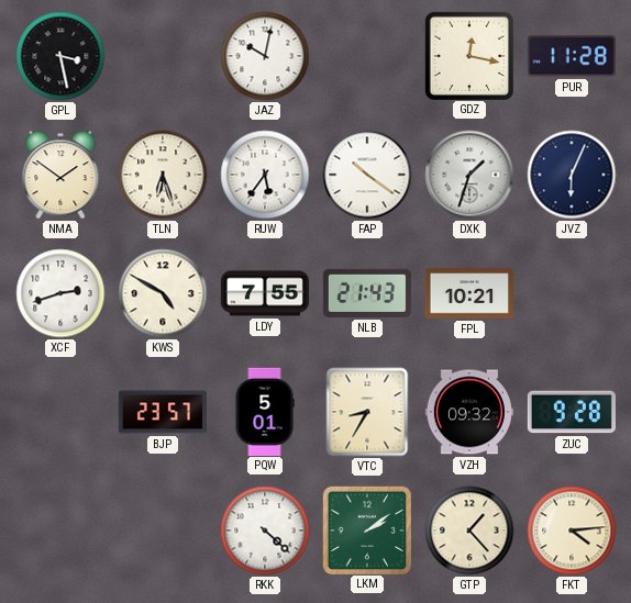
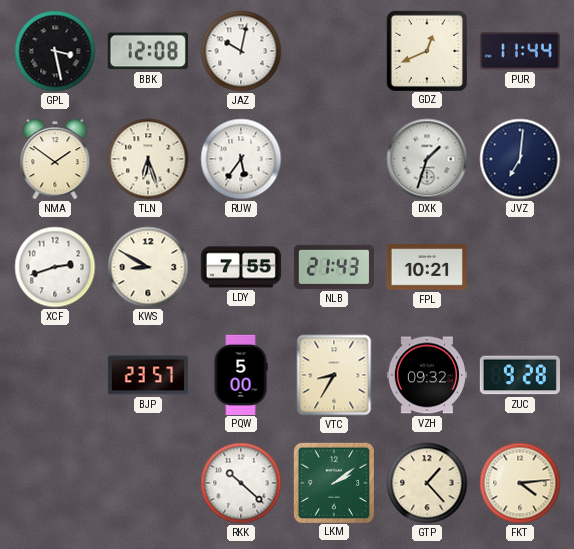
BBK: none -> 12:08 (148, 51)
GDZ: 12:17 -> 12:41 (426, 50)
PUR: 11:28 -> 11:44 (520, 51)
FAP: 10:21 -> none (367, 175)
JVZ: 6:04 -> 7:01 (520, 159)
KWS: 4:50 -> 8:50 (148, 267)
PQW: 5:01 -> 5:00 (241, 374)
RKK: 4:22 -> 10:22 (241, 483)
